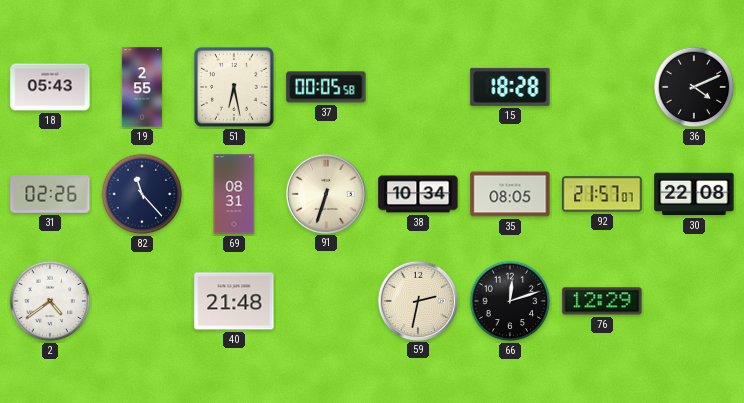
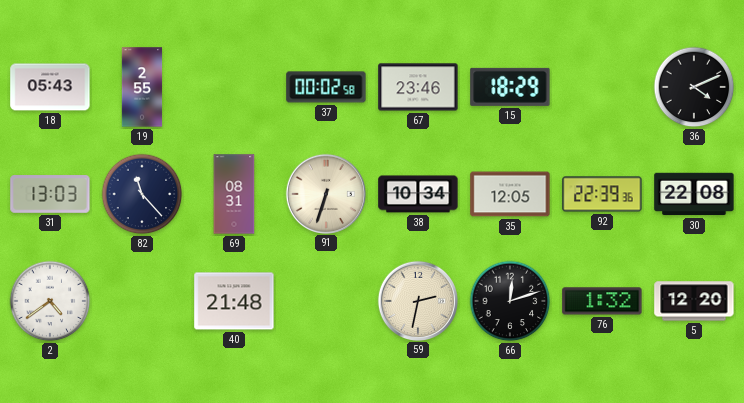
51: 6:28 -> none (234, 87)
37: 00:05 -> 00:02 (326, 87)
67: none -> 23:46 (418, 87)
15: 18:28 -> 18:29 (510, 87)
31: 02:26 -> 13:03 (50, 194)
35: 08:05 -> 12:05 (510, 194)
92: 21:57 -> 22:39 (602, 194)
76: 12:29 -> 1:32 (602, 301)
5: none -> 12:20 (694, 301)
